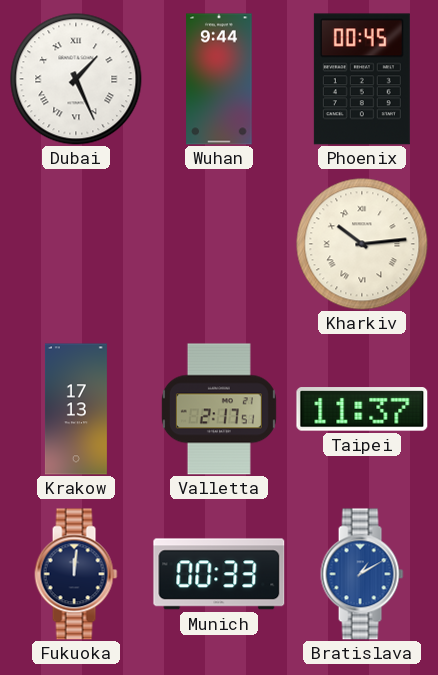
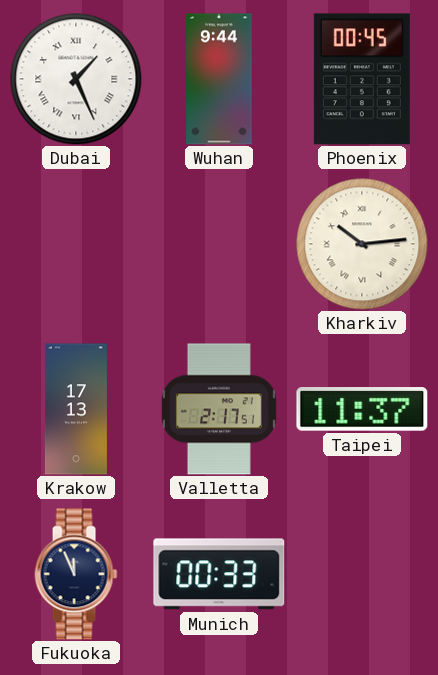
Fukuoka: 12:01 -> 11:56 (76, 574)
Bratislava: 1:10 -> none (362, 574)
